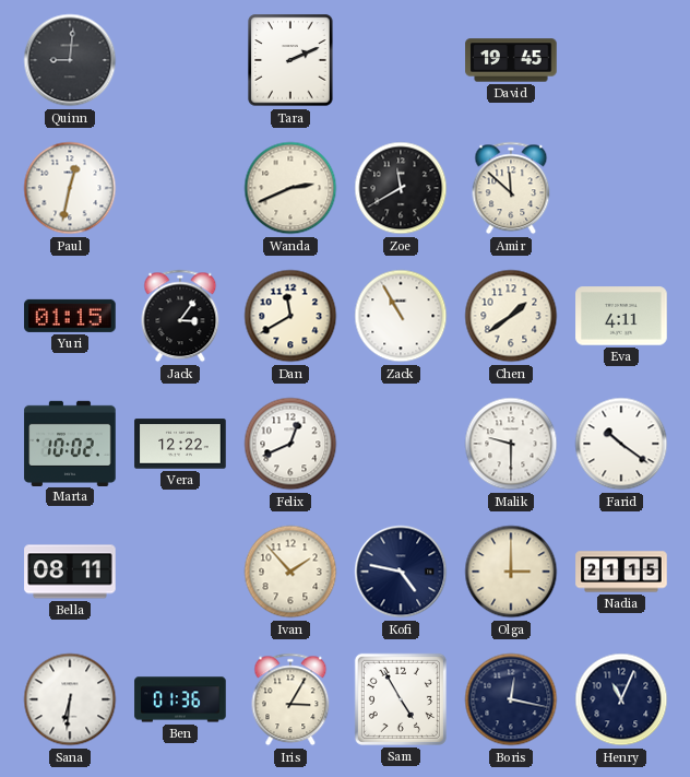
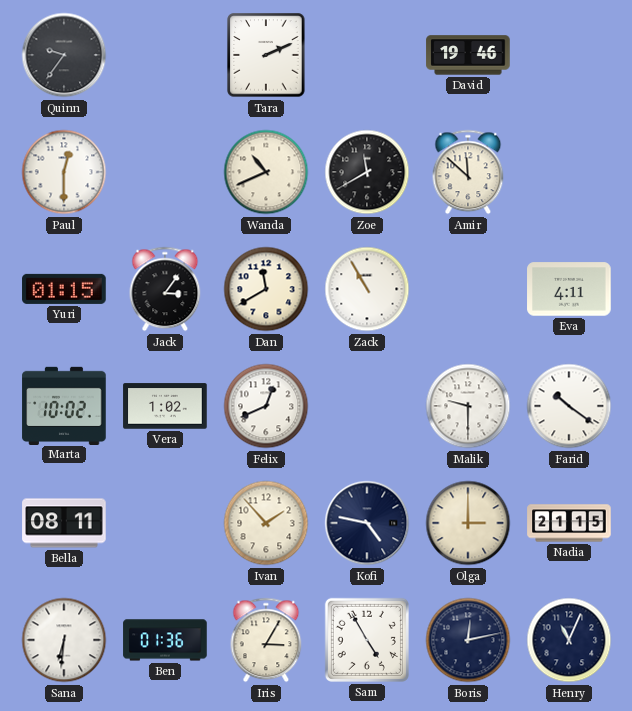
Quinn: 9:01 -> 9:36 (64, 55)
David: 19:45 -> 19:46 (468, 55)
Paul: 12:32 -> 12:30 (64, 172)
Wanda: 2:41 -> 10:41 (266, 172)
Chen: 1:39 -> none (511, 316)
Vera: 12:22 -> 1:02 (165, 406)
Boris: 12:17 -> 12:13 (468, 640)
